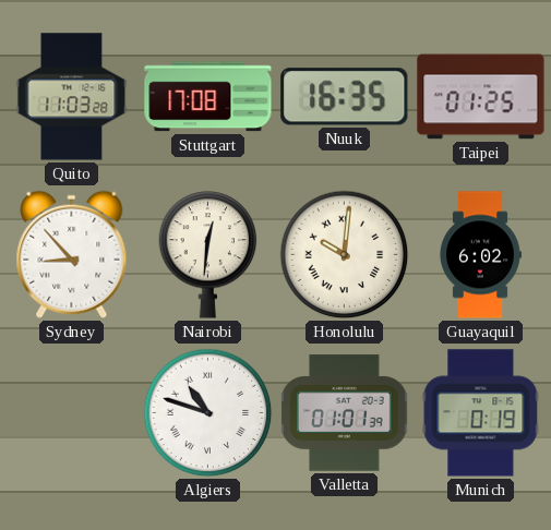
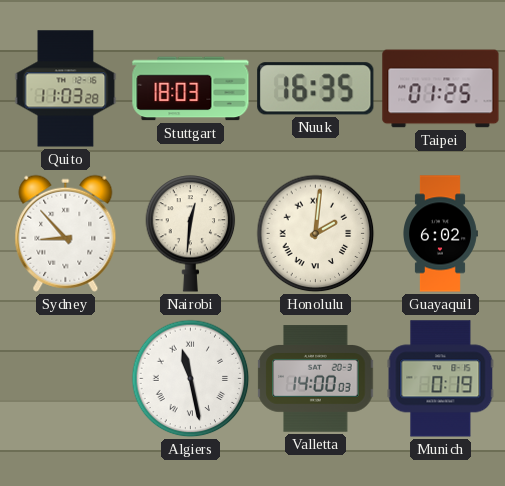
Stuttgart: 17:08 -> 18:03 (191, 89)
Honolulu: 10:01 -> 2:01 (316, 234)
Algiers: 10:48 -> 11:28 (191, 379)
Valletta: 01:01 -> 14:00 (316, 379)
